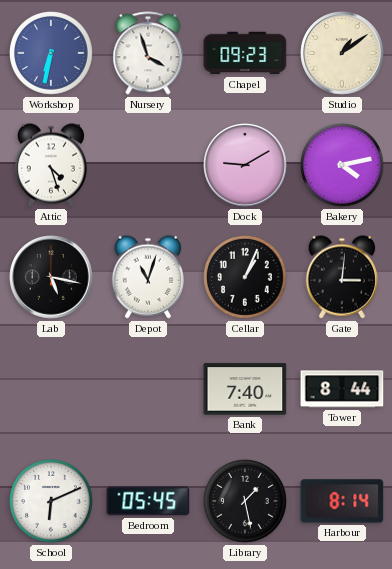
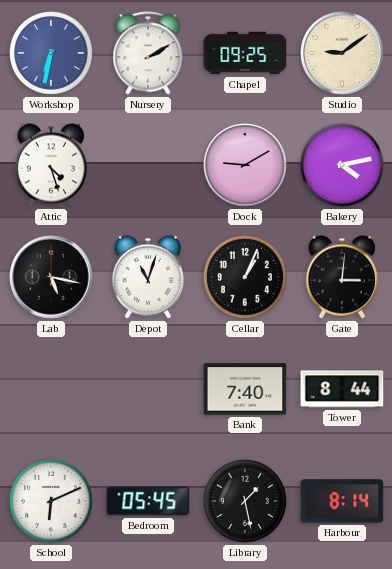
Nursery: 3:57 -> 2:10 (148, 53)
Chapel: 09:23 -> 09:25 (245, 53)
Studio: 1:09 -> 9:09 (342, 53)
